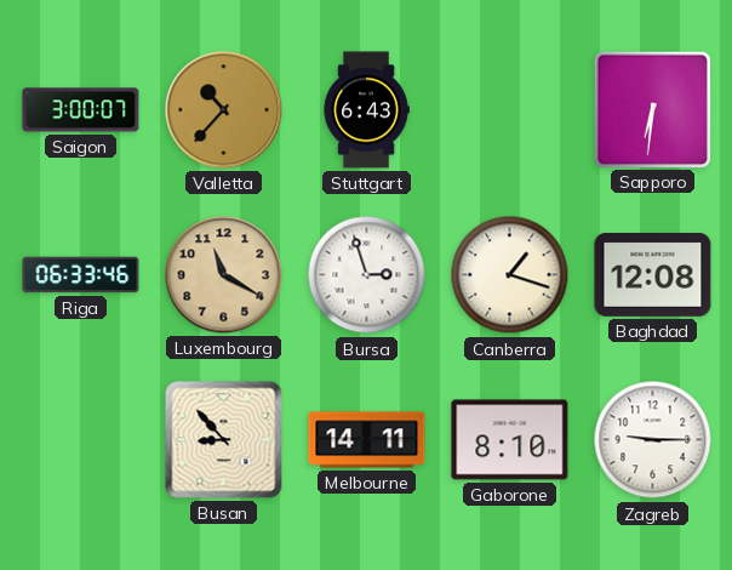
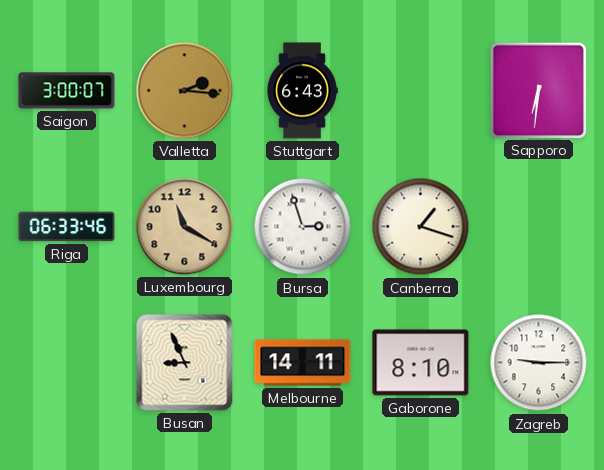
Valletta: 10:37 -> 2:16 (185, 91)
Baghdad: 12:08 -> none (653, 275)
Busan: 8:53 -> 8:56 (185, 363)
